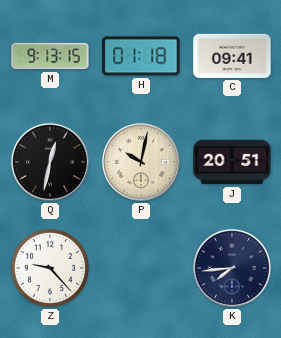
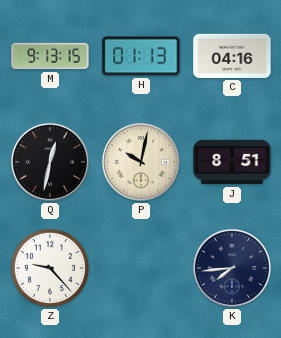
H: 01:18 -> 01:13 (141, 56)
C: 09:41 -> 04:16 (232, 56)
J: 20:51 -> 8:51 (232, 162)
